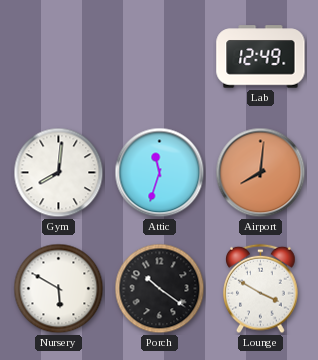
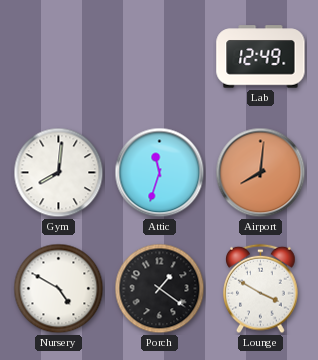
Nursery: 5:50 -> 4:50 (59, 289)
Porch: 10:21 -> 1:21 (160, 289)
